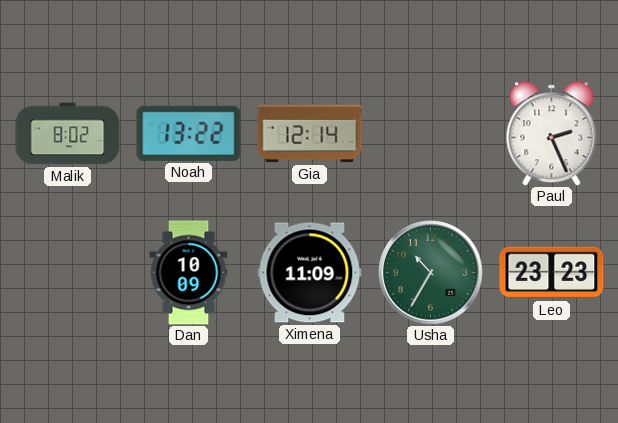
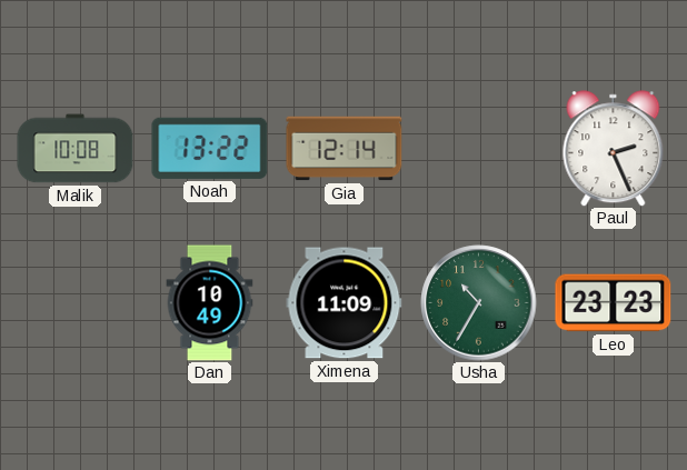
Malik: 8:02 -> 10:08 (76, 149)
Dan: 10:09 -> 10:49 (210, 303)
